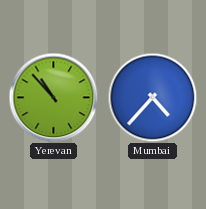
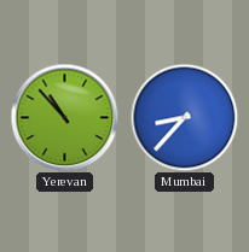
Mumbai: 4:37 -> 8:37 (184, 117)
